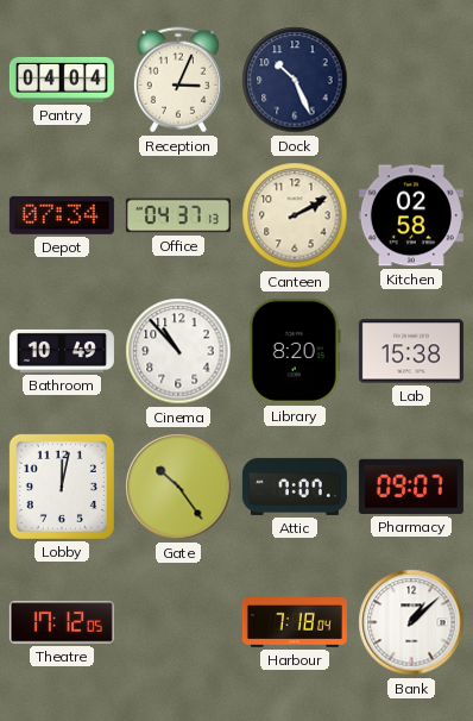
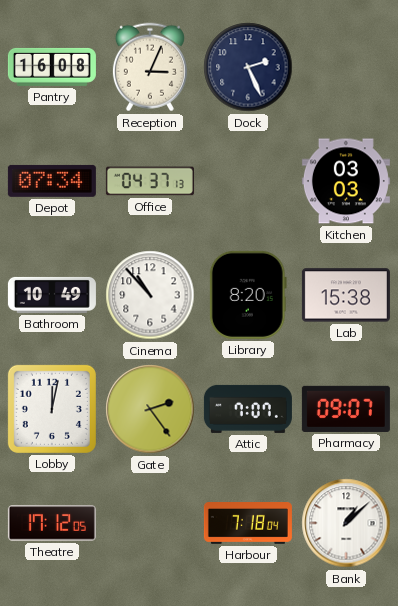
Pantry: 04:04 -> 16:08 (52, 67)
Dock: 10:26 -> 2:26 (248, 67)
Canteen: 2:10 -> none (295, 215)
Kitchen: 02:58 -> 03:03 (346, 181)
Gate: 10:24 -> 2:24 (150, 409)
